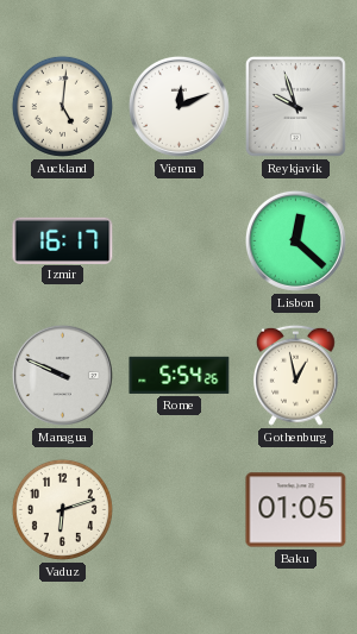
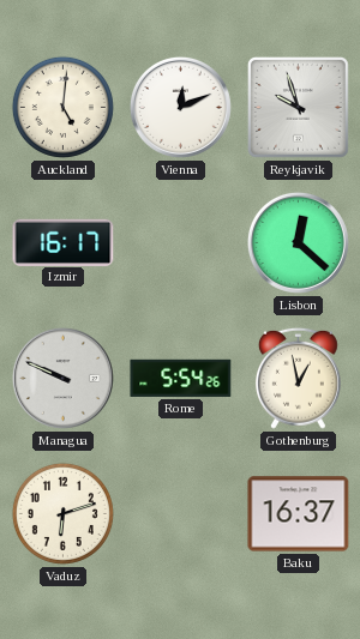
Baku: 01:05 -> 16:37 (299, 514)
